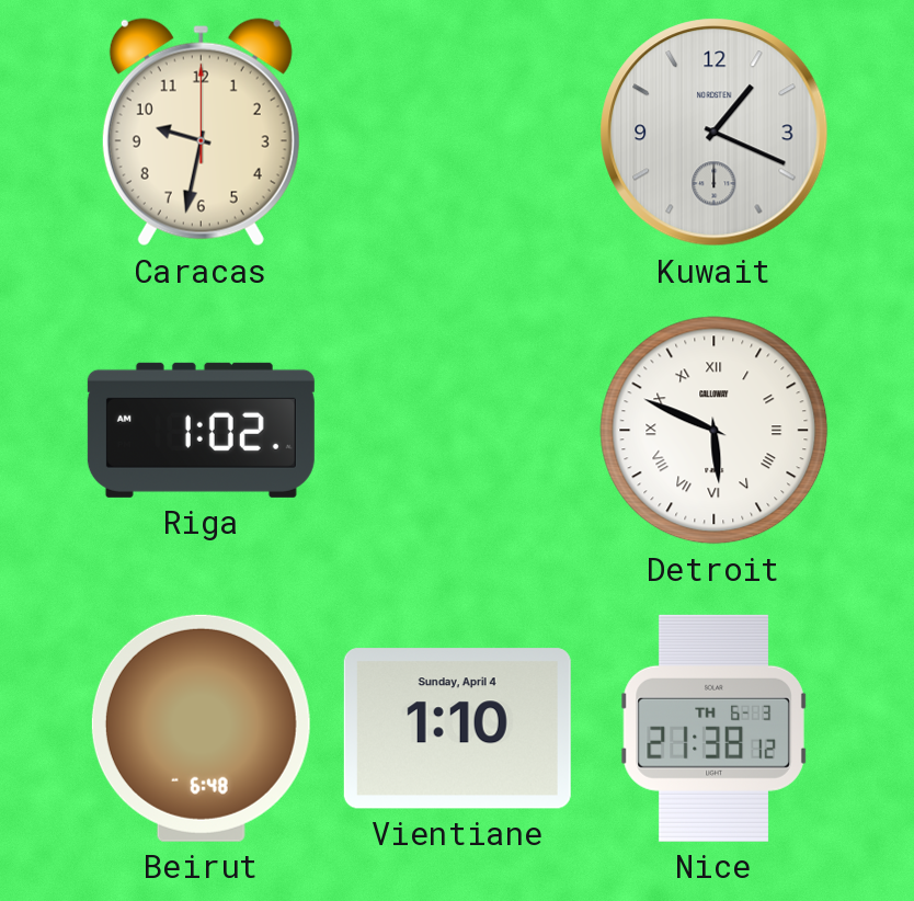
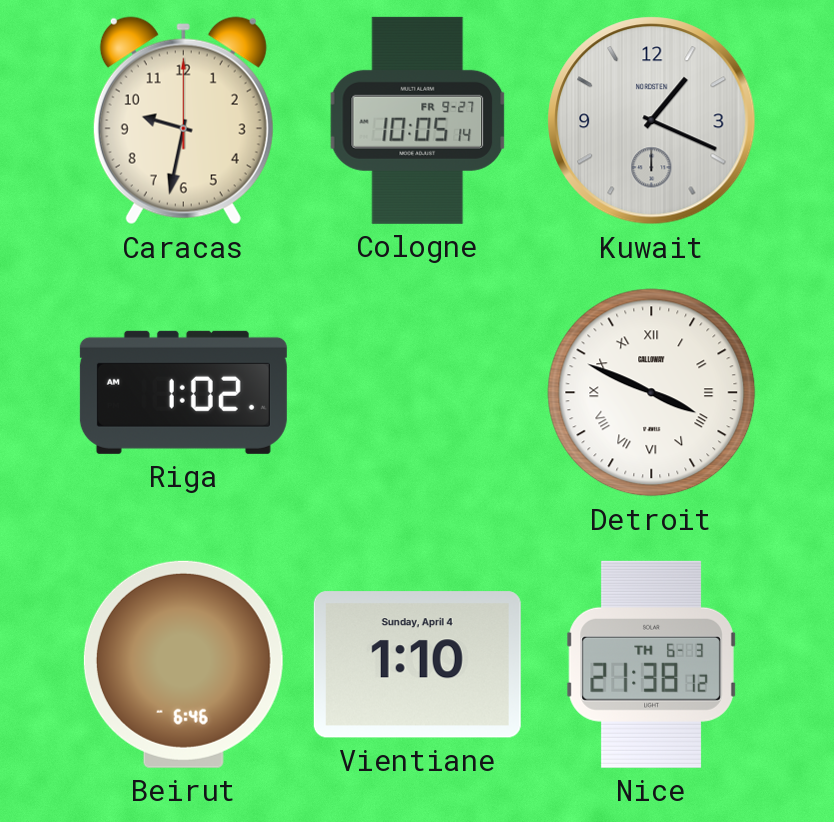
Cologne: none -> 10:05 (418, 120)
Detroit: 5:49 -> 3:49 (652, 393)
Beirut: 6:48 -> 6:46 (183, 664)
